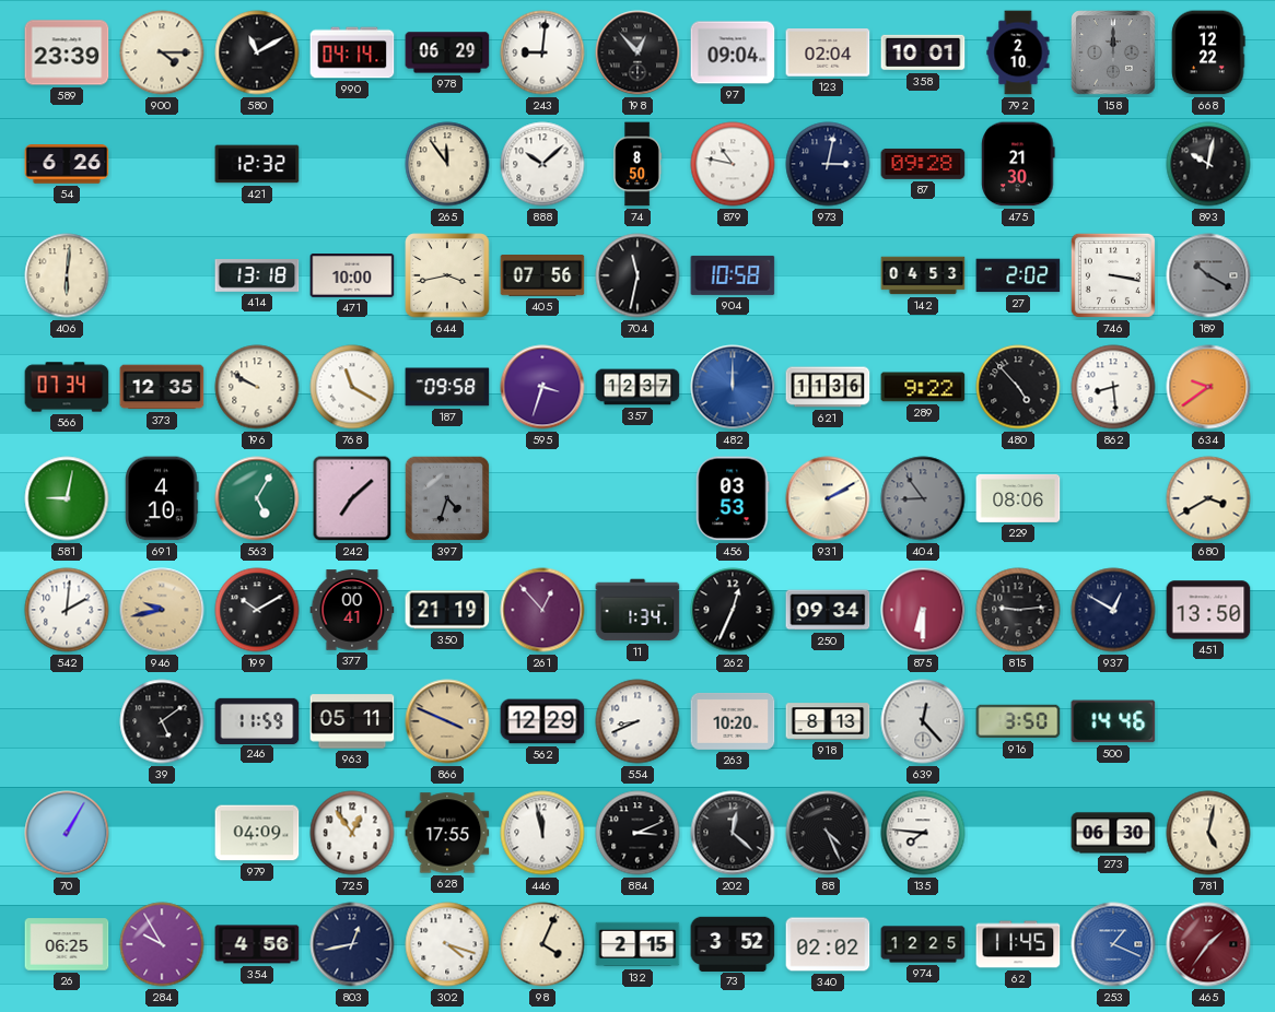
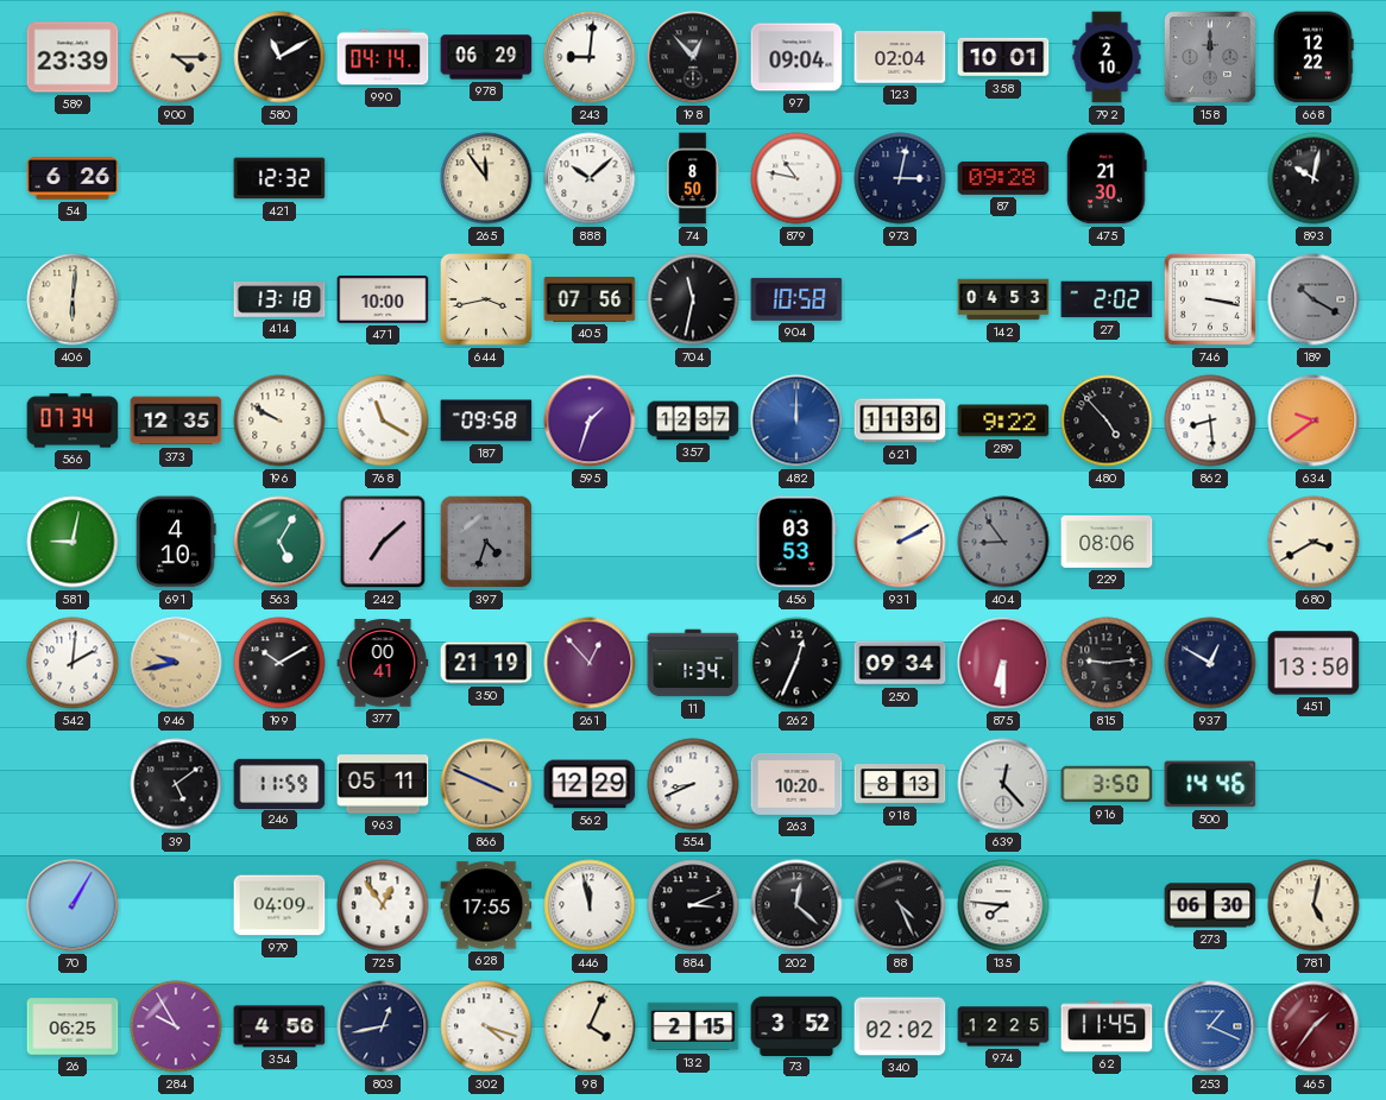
595: 3:33 -> 1:33 (590, 421)
